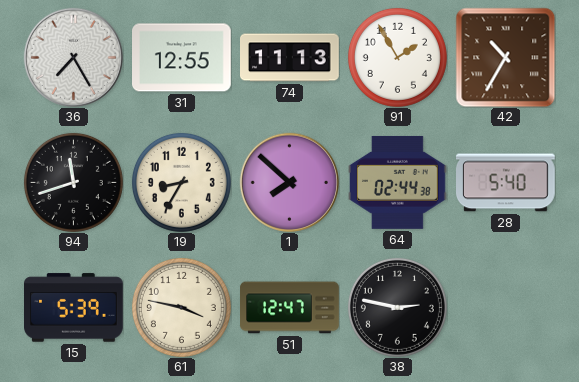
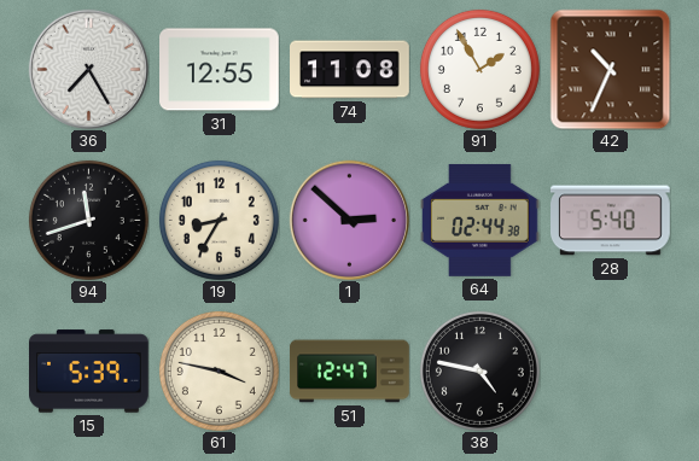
74: 11:13 -> 11:08 (350, 70)
42: 10:35 -> 10:34 (610, 69)
1: 7:52 -> 2:52 (349, 220)
38: 2:47 -> 4:47 (479, 370)
